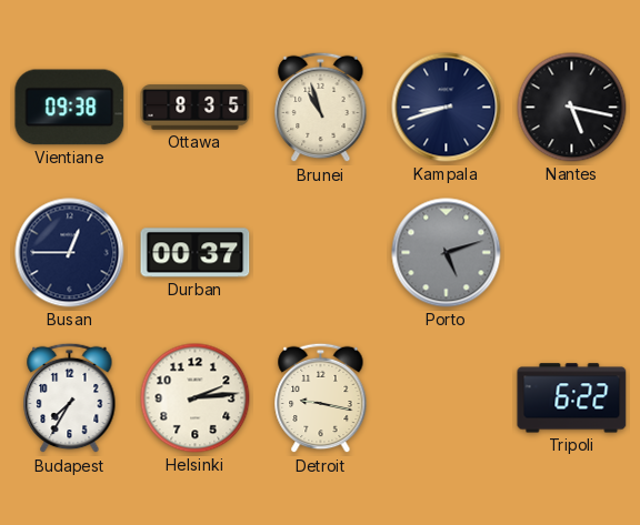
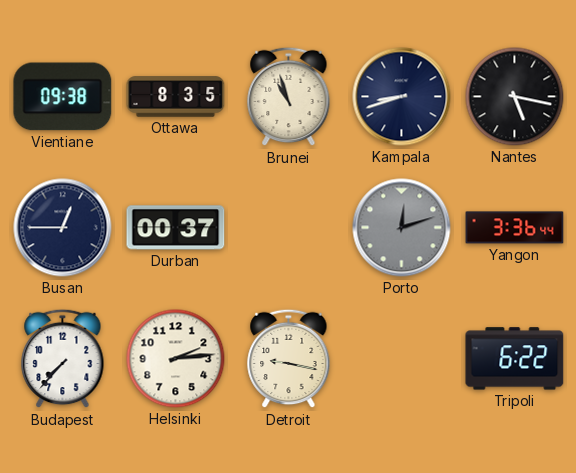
Porto: 5:12 -> 12:12 (402, 228)
Yangon: none -> 3:36 (515, 228)
Budapest: 7:35 -> 7:37 (63, 359)
